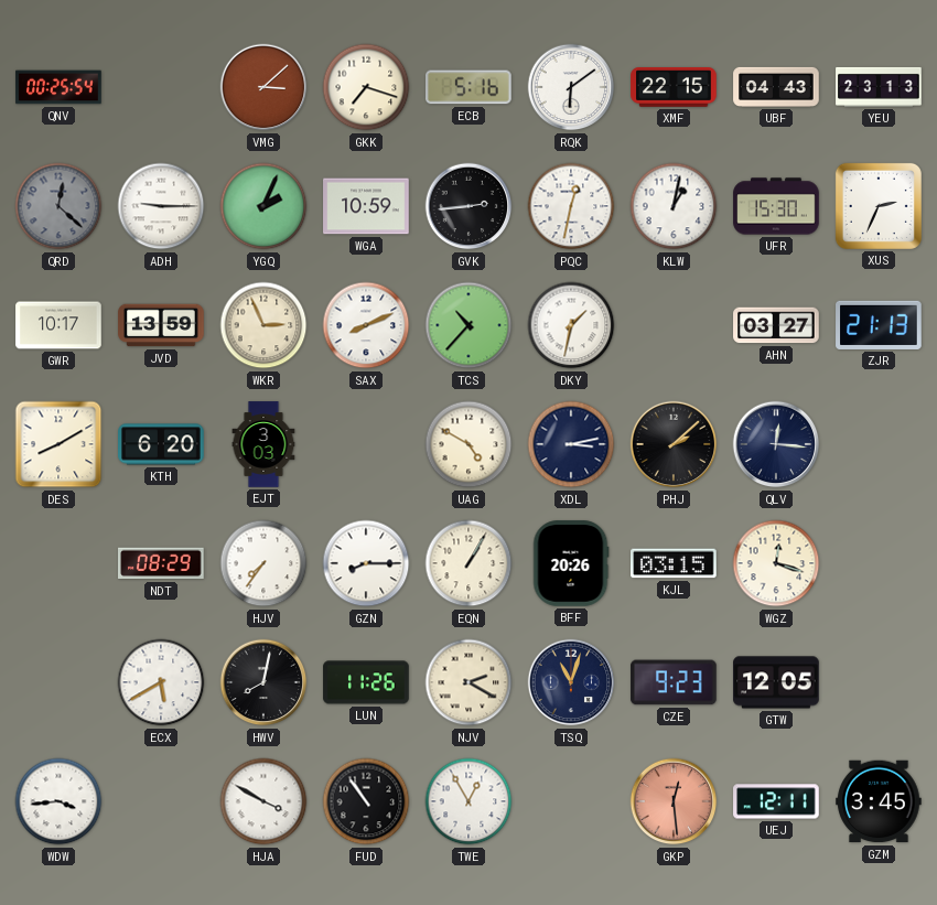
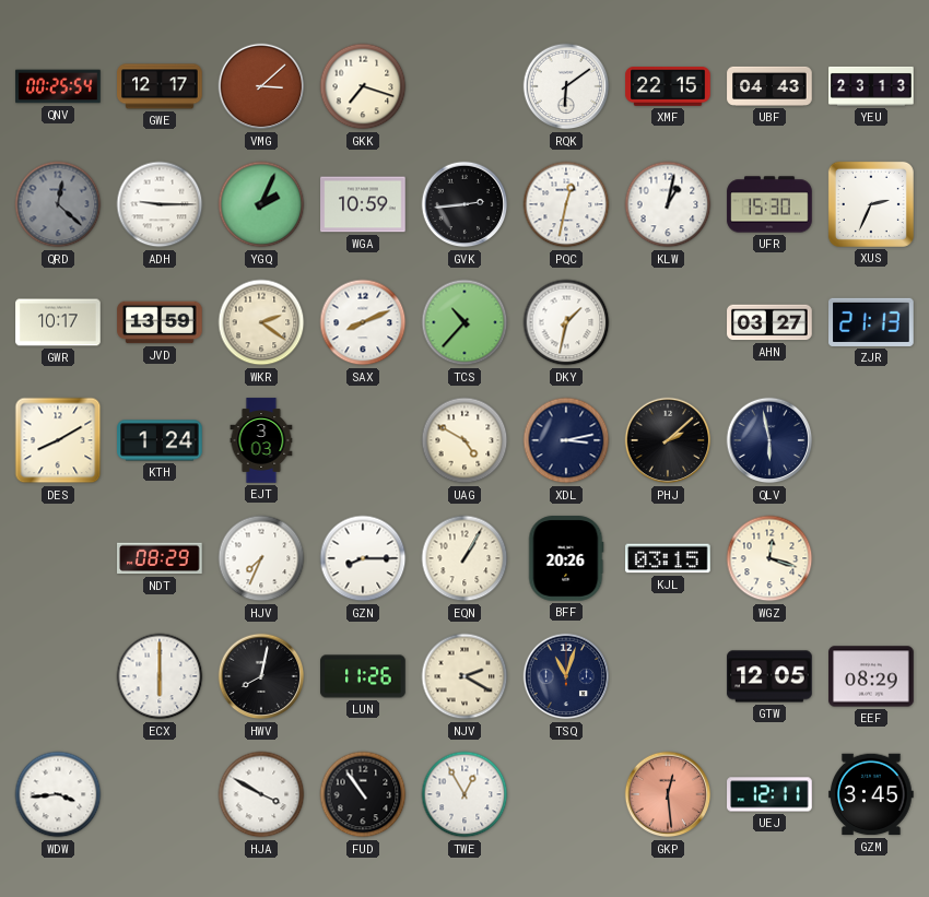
GWE: none -> 12:17 (160, 86)
ECB: 5:16 -> none (470, 87)
WKR: 2:56 -> 2:21 (261, 322)
KTH: 6:20 -> 1:24 (160, 440)
QLV: 12:16 -> 5:58 (769, 440)
HJV: 7:36 -> 7:34 (261, 558)
ECX: 5:40 -> 6:00 (160, 676)
CZE: 9:23 -> none (674, 682)
EEF: none -> 08:29 (871, 676)
